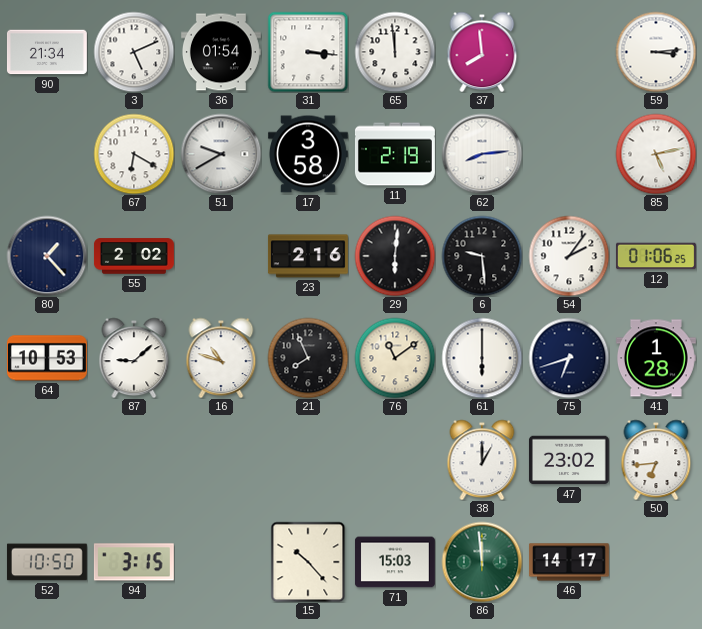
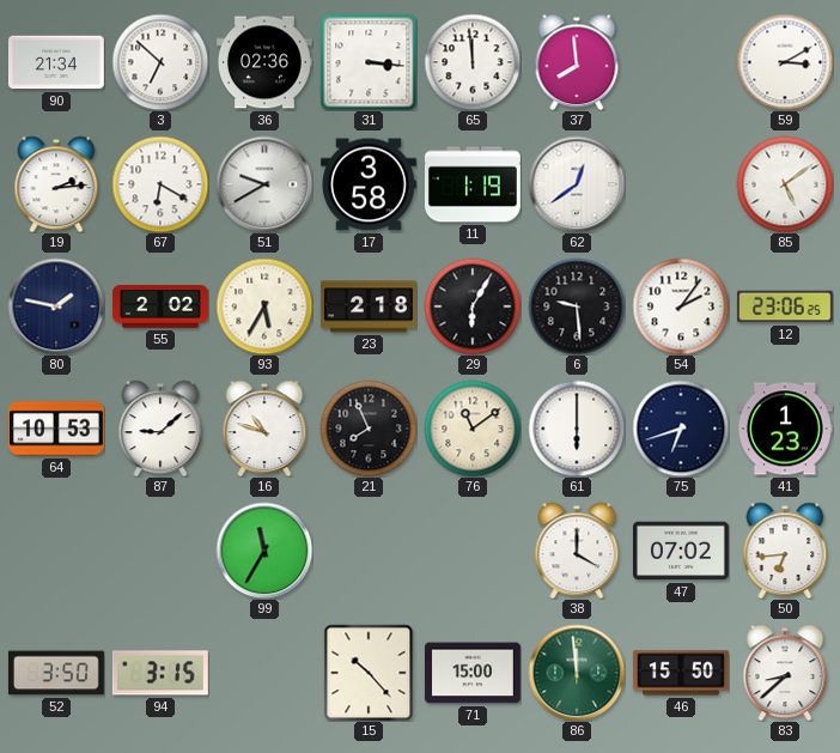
3: 5:11 -> 6:52 (160, 62)
36: 01:54 -> 02:36 (264, 62)
59: 3:14 -> 3:10 (785, 62)
19: none -> 2:14 (56, 184)
11: 2:19 -> 1:19 (473, 184)
62: 8:14 -> 12:39 (577, 184)
85: 5:13 -> 5:09 (785, 184)
80: 1:23 -> 1:47 (56, 306)
93: none -> 5:35 (264, 306)
23: 2:16 -> 2:18 (369, 306)
29: 6:01 -> 6:05 (473, 306)
12: 01:06 -> 23:06 (785, 306)
41: 1:28 -> 1:23 (785, 429)
99: none -> 11:35 (264, 551)
38: 1:00 -> 4:00 (577, 551)
47: 23:02 -> 07:02 (681, 551)
52: 10:50 -> 3:50 (56, 673)
71: 15:03 -> 15:00 (473, 673)
46: 14:17 -> 15:50 (681, 673)
83: none -> 8:38 (785, 673)
